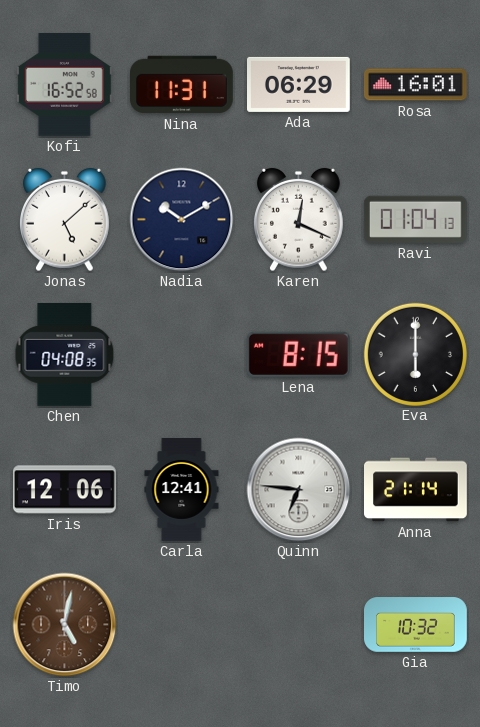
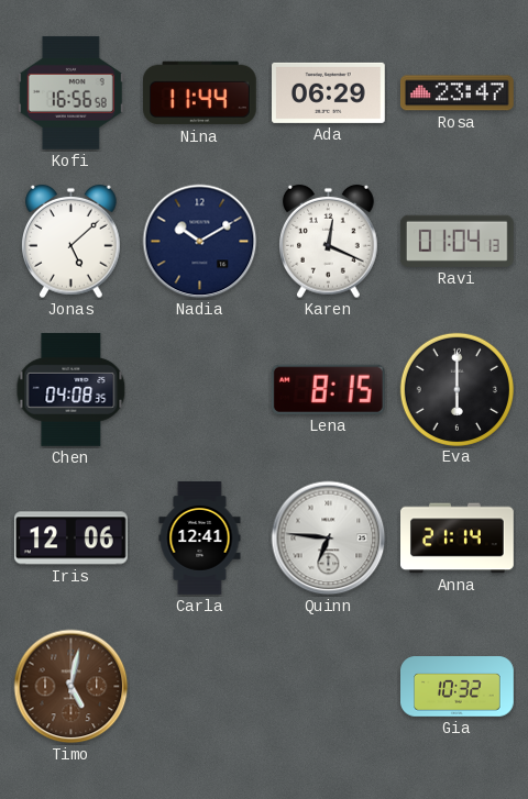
Kofi: 16:52 -> 16:56 (70, 92)
Nina: 11:31 -> 11:44 (200, 93)
Rosa: 16:01 -> 23:47 (457, 93)
